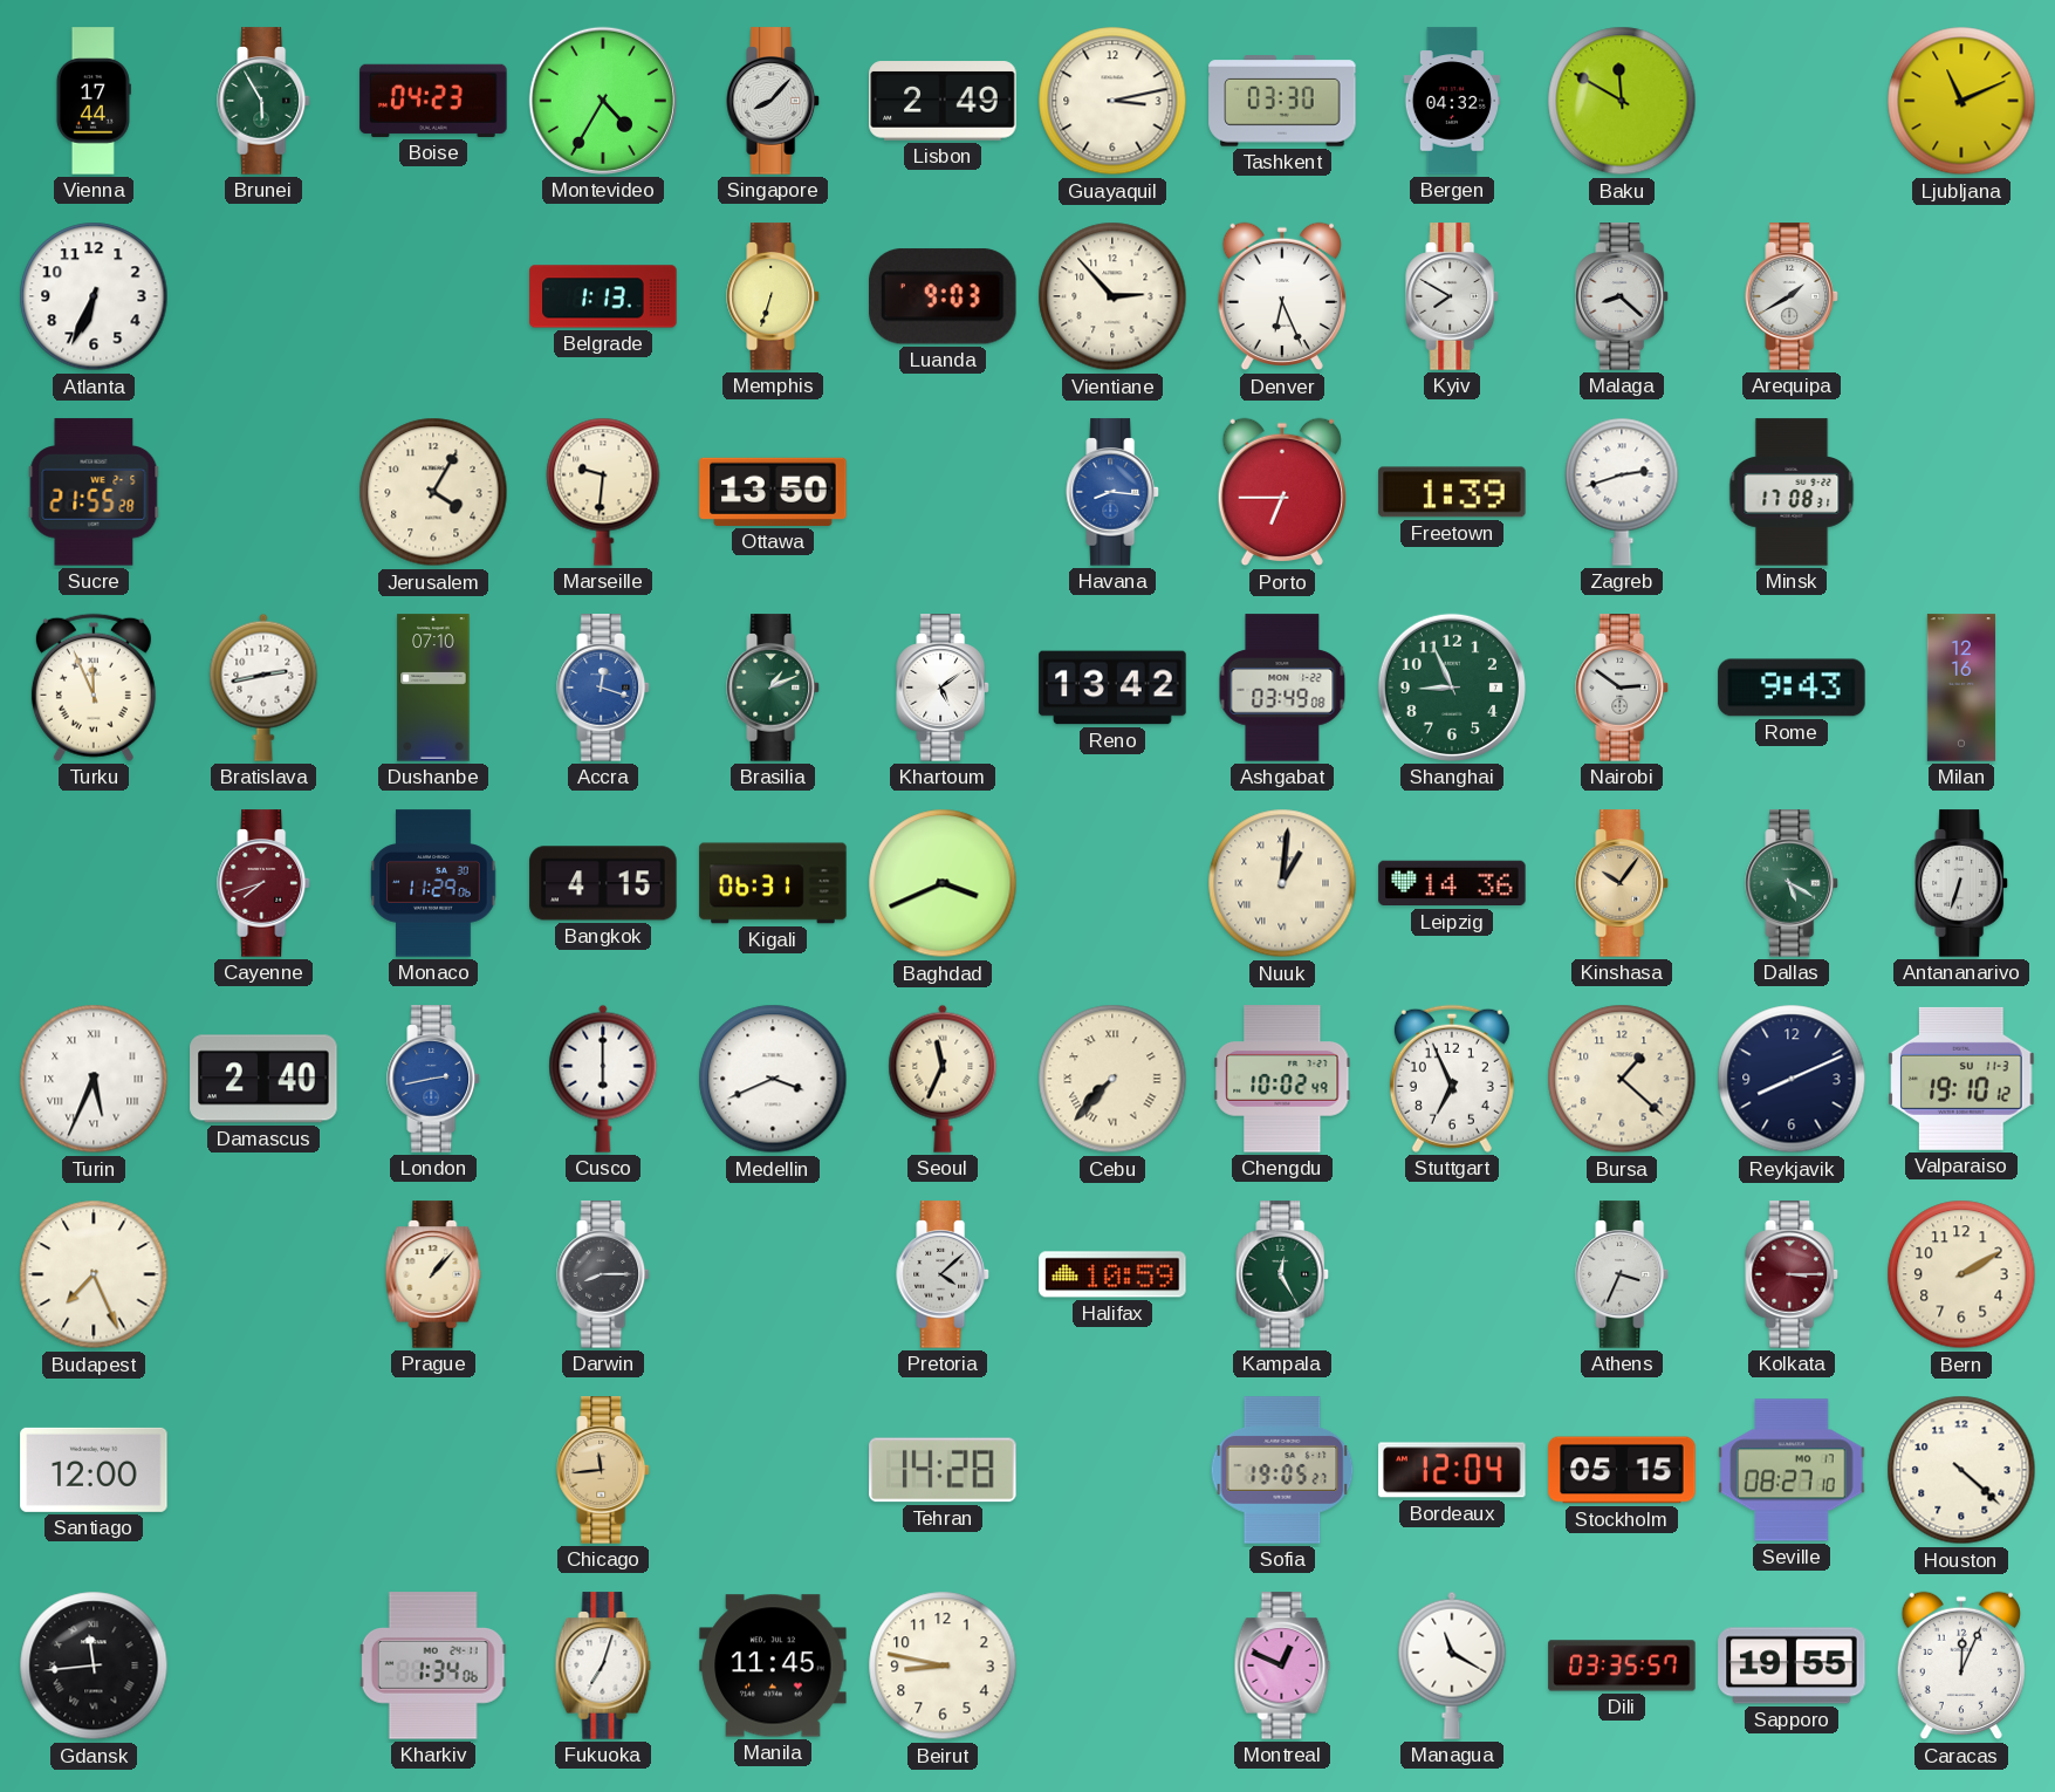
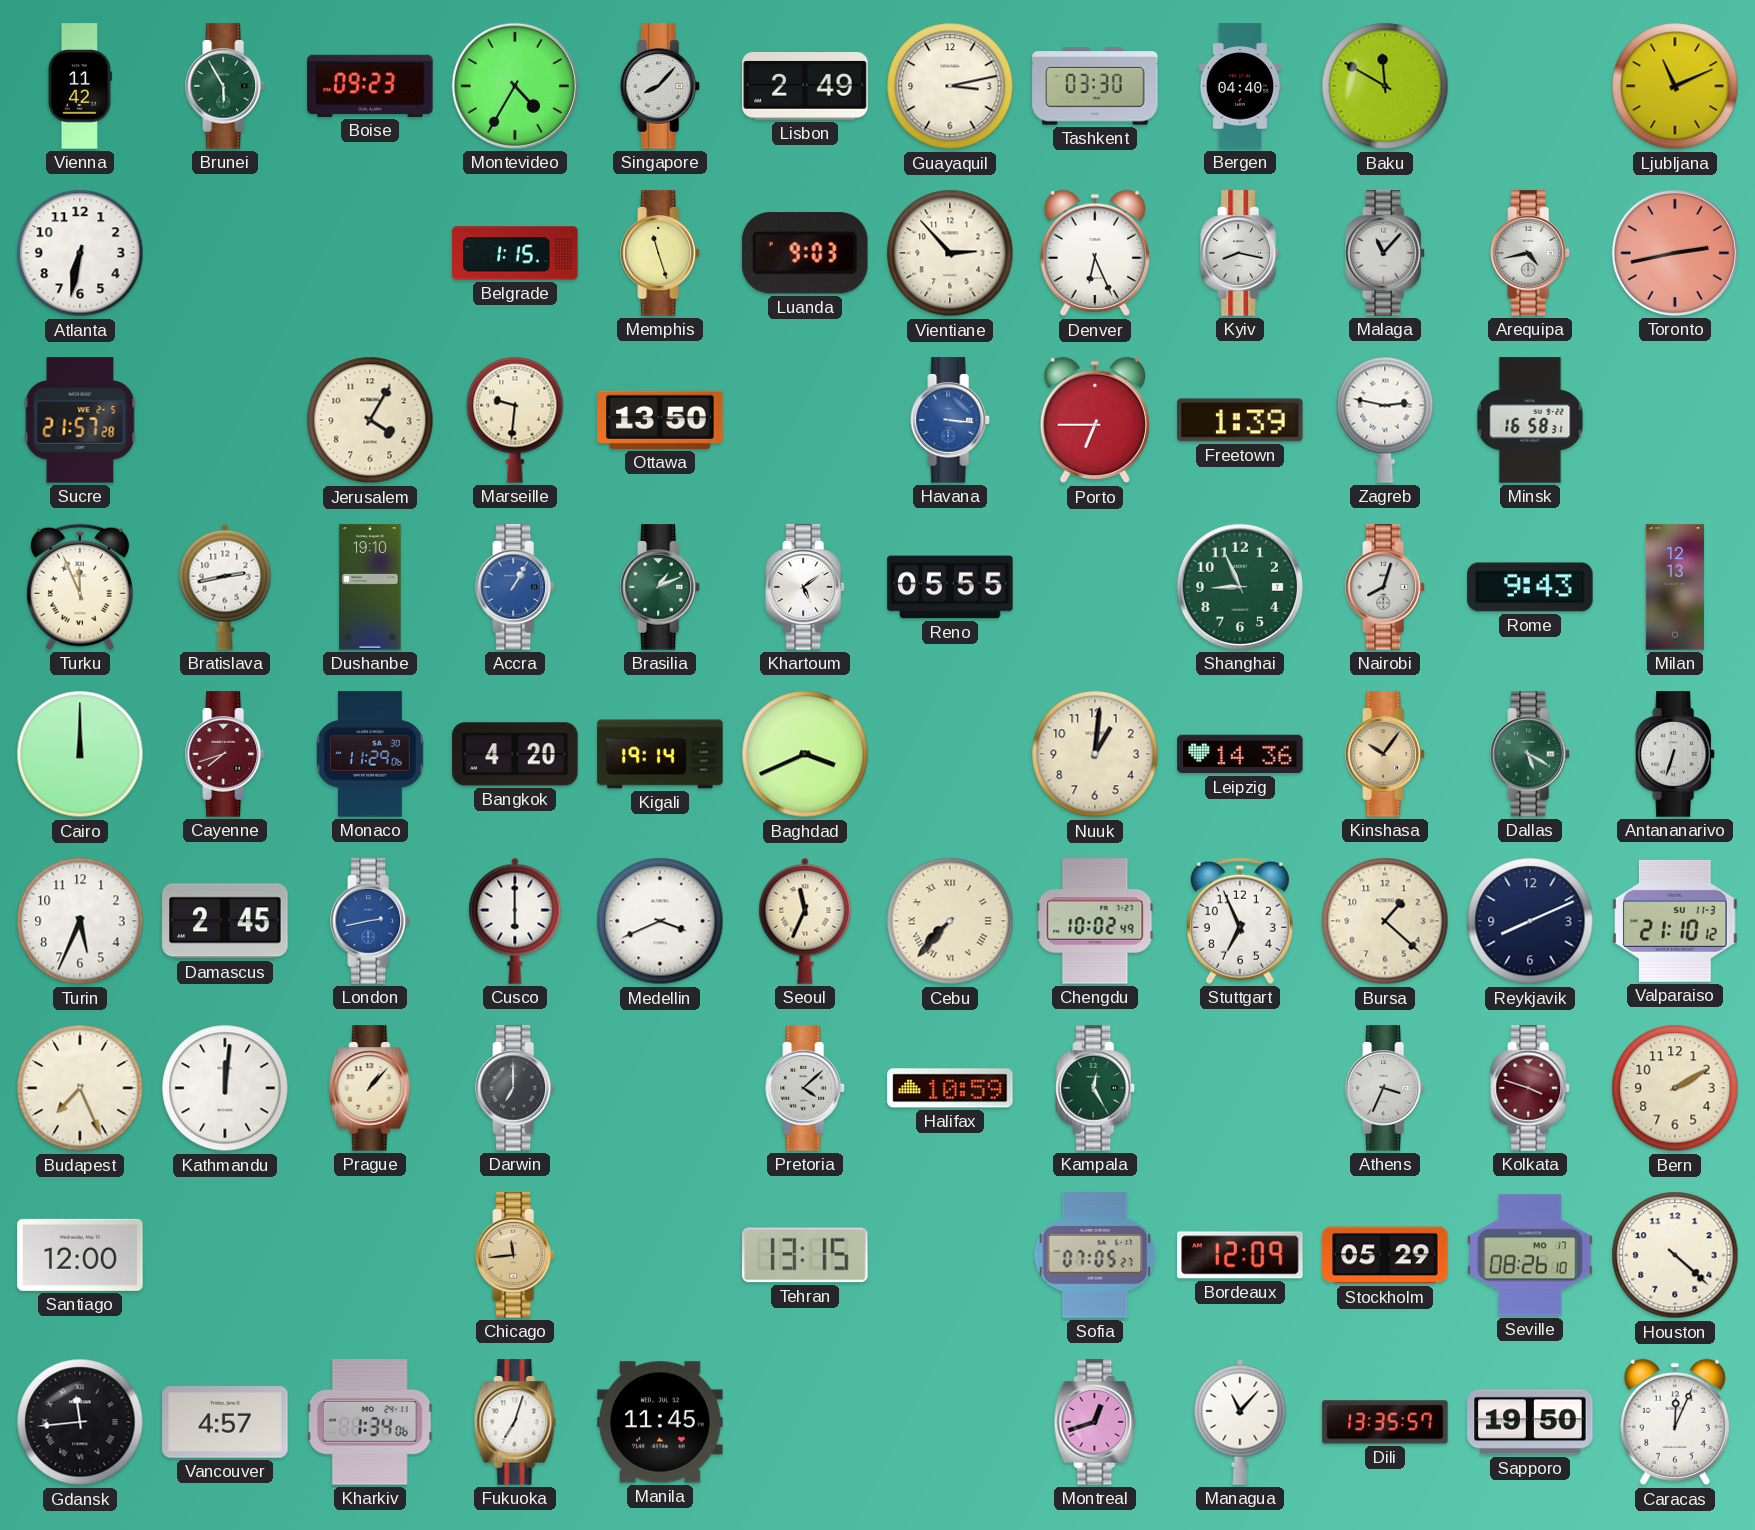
Vienna: 17:44 -> 11:42 (80, 86)
Boise: 04:23 -> 09:23 (370, 86)
Bergen: 04:32 -> 04:40 (1239, 86)
Atlanta: 6:34 -> 6:32 (80, 253)
Belgrade: 1:13 -> 1:15 (515, 253)
Memphis: 6:33 -> 11:27 (660, 253)
Kyiv: 7:50 -> 8:17 (1240, 253)
Malaga: 8:22 -> 11:07 (1385, 253)
Arequipa: 1:40 -> 4:43 (1530, 253)
Toronto: none -> 2:43 (1675, 253)
Sucre: 21:55 -> 21:57 (80, 420)
Havana: 8:16 -> 3:16 (950, 420)
Zagreb: 2:42 -> 2:47 (1385, 420)
Minsk: 17:08 -> 16:58 (1530, 420)
Dushanbe: 07:10 -> 19:10 (370, 587)
Accra: 12:18 -> 1:05 (515, 587)
Reno: 13:42 -> 05:55 (950, 587)
Ashgabat: 03:49 -> none (1282, 688)
Nairobi: 2:51 -> 8:03 (1385, 587)
Milan: 12:16 -> 12:13 (1675, 587)
Cairo: none -> 12:00 (80, 754)
Bangkok: 4:15 -> 4:20 (515, 754)
Kigali: 06:31 -> 19:14 (660, 754)
Nuuk numerals: Roman -> Arabic (1095, 754)
Turin numerals: Roman -> Arabic (80, 921)
Damascus: 2:40 -> 2:45 (225, 921)
Valparaiso: 19:10 -> 21:10 (1675, 921)
Kathmandu: none -> 12:01 (225, 1088)
Darwin: 8:15 -> 7:00 (515, 1088)
Kolkata: 3:15 -> 3:48 (1530, 1088)
Tehran: 14:28 -> 13:15 (805, 1255)
Sofia: 19:05 -> 07:05 (1095, 1255)
Bordeaux: 12:04 -> 12:09 (1240, 1255)
Stockholm: 05:15 -> 05:29 (1385, 1255)
Seville: 08:27 -> 08:26 (1530, 1255)
Vancouver: none -> 4:57 (225, 1423)
Beirut: 8:47 -> none (943, 1666)
Montreal: 12:49 -> 12:42 (1095, 1422)
Managua: 11:20 -> 11:07 (1240, 1422)
Dili: 03:35 -> 13:35 (1385, 1422)
Sapporo: 19:55 -> 19:50 (1530, 1422)
